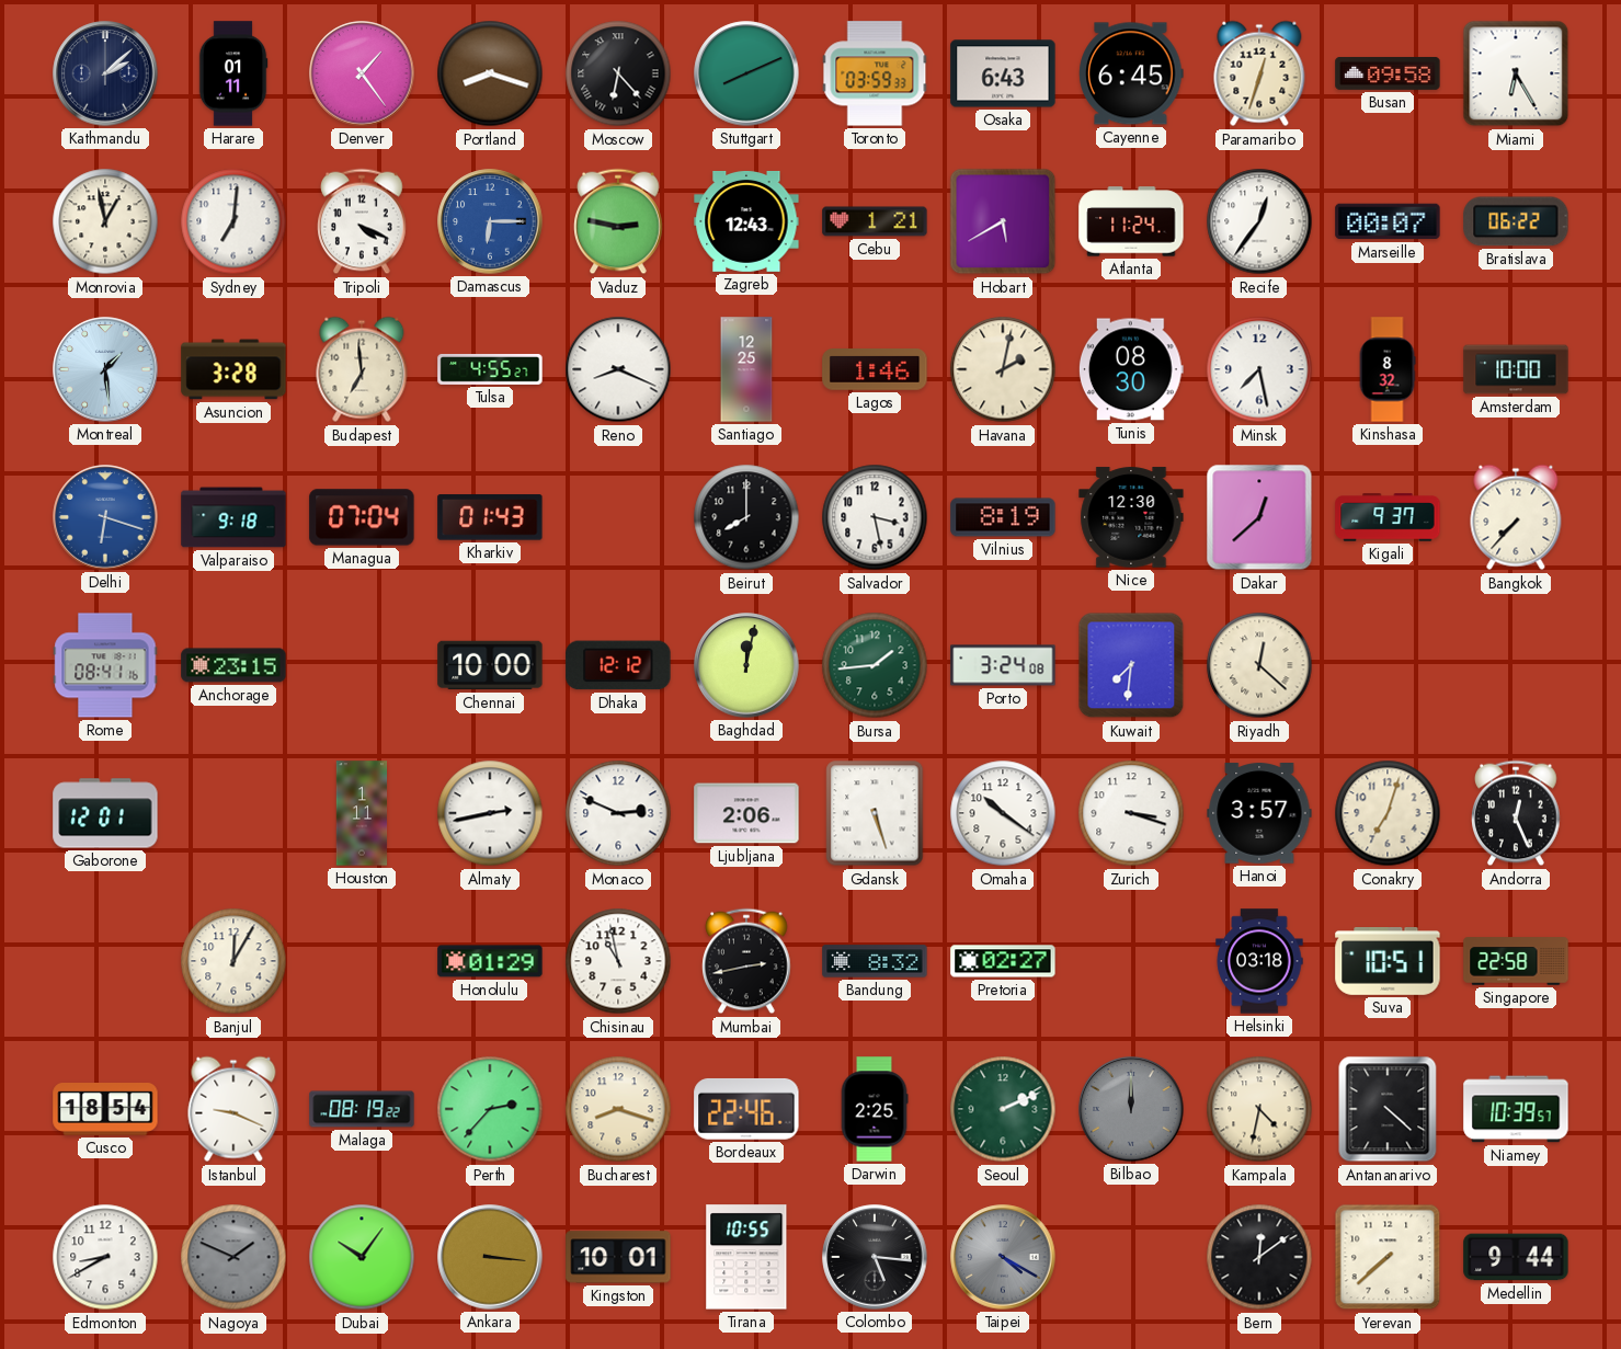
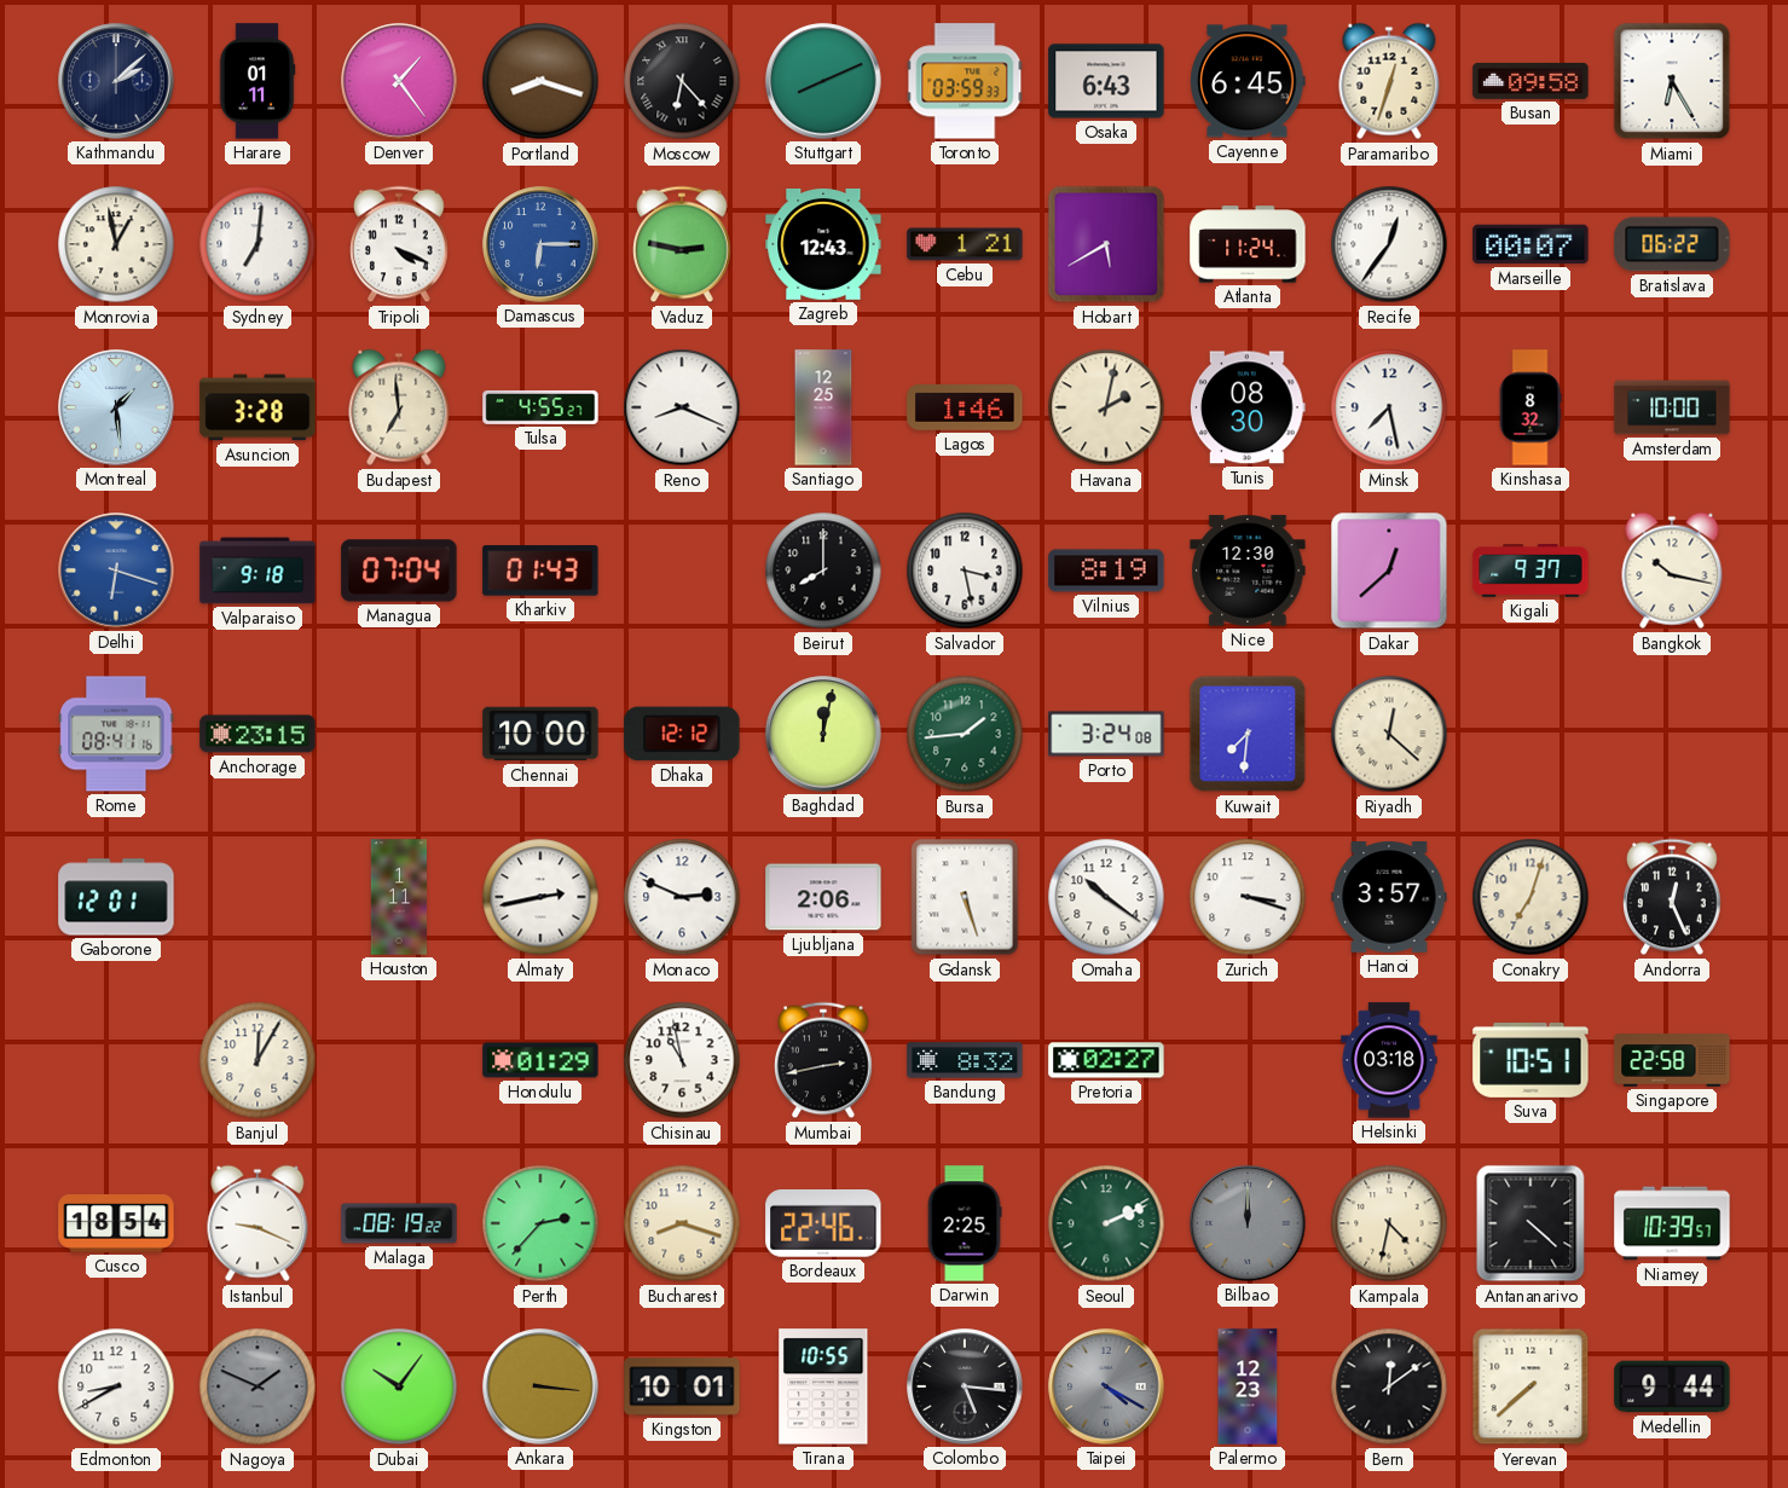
Bangkok: 7:37 -> 10:17 (1672, 571)
Palermo: none -> 12:23 (1248, 1386)
